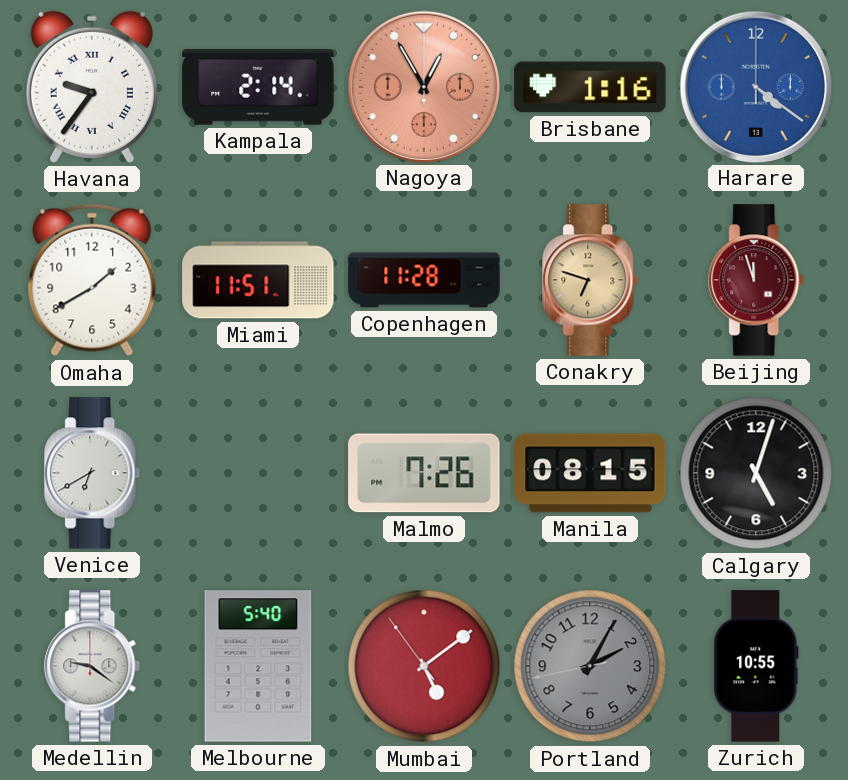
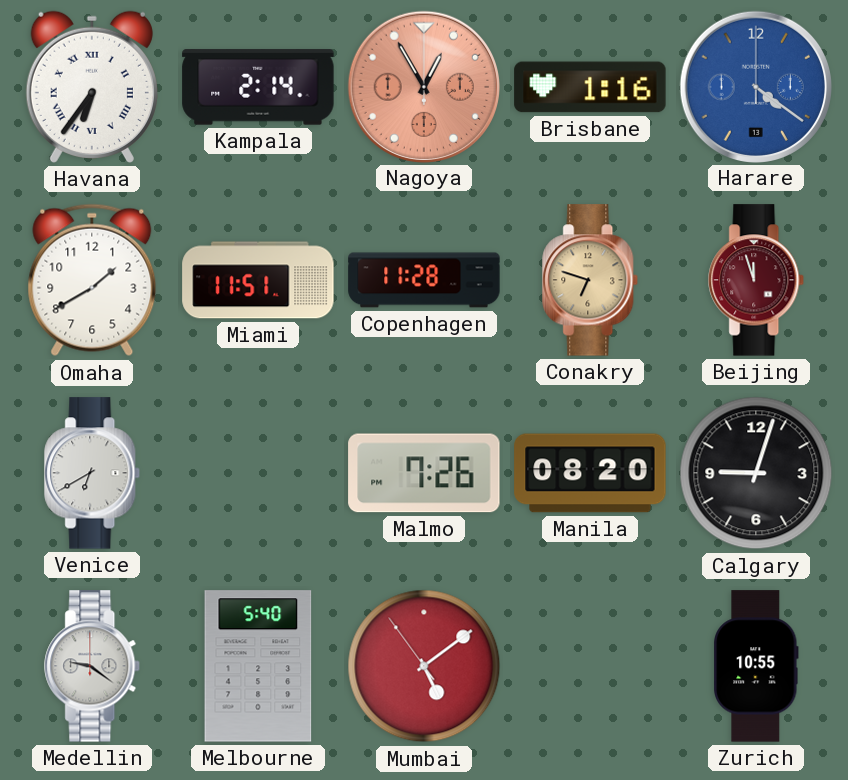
Havana: 9:36 -> 6:36 (92, 87)
Manila: 08:15 -> 08:20 (590, 473)
Calgary: 5:03 -> 9:03 (756, 473)
Portland: 2:04 -> none (590, 666)
